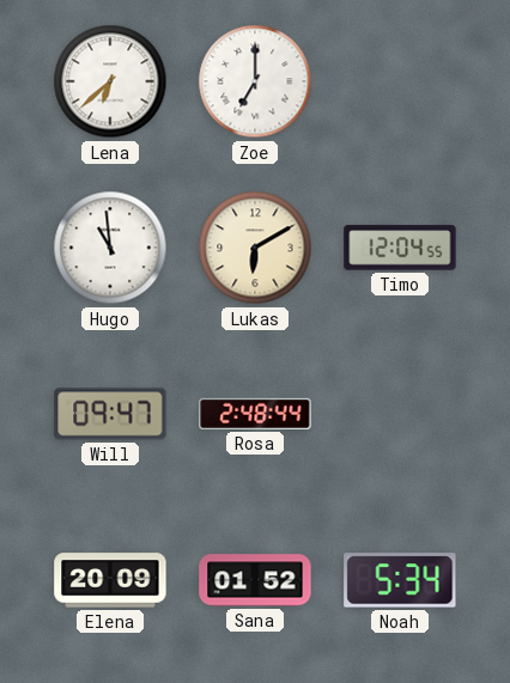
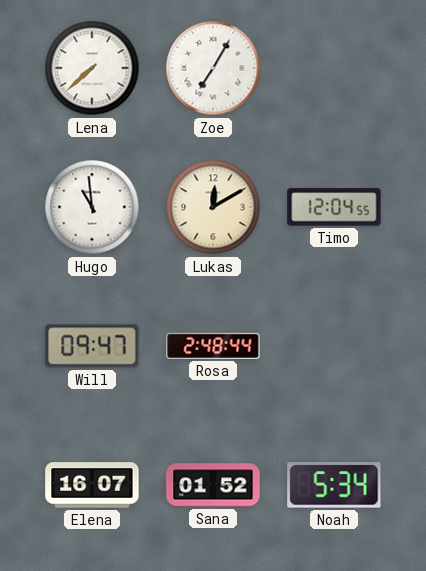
Lena: 6:38 -> 7:38 (92, 68)
Zoe: 7:00 -> 7:05 (213, 68)
Lukas: 6:10 -> 12:10 (213, 207)
Elena: 20:09 -> 16:07 (92, 485)
